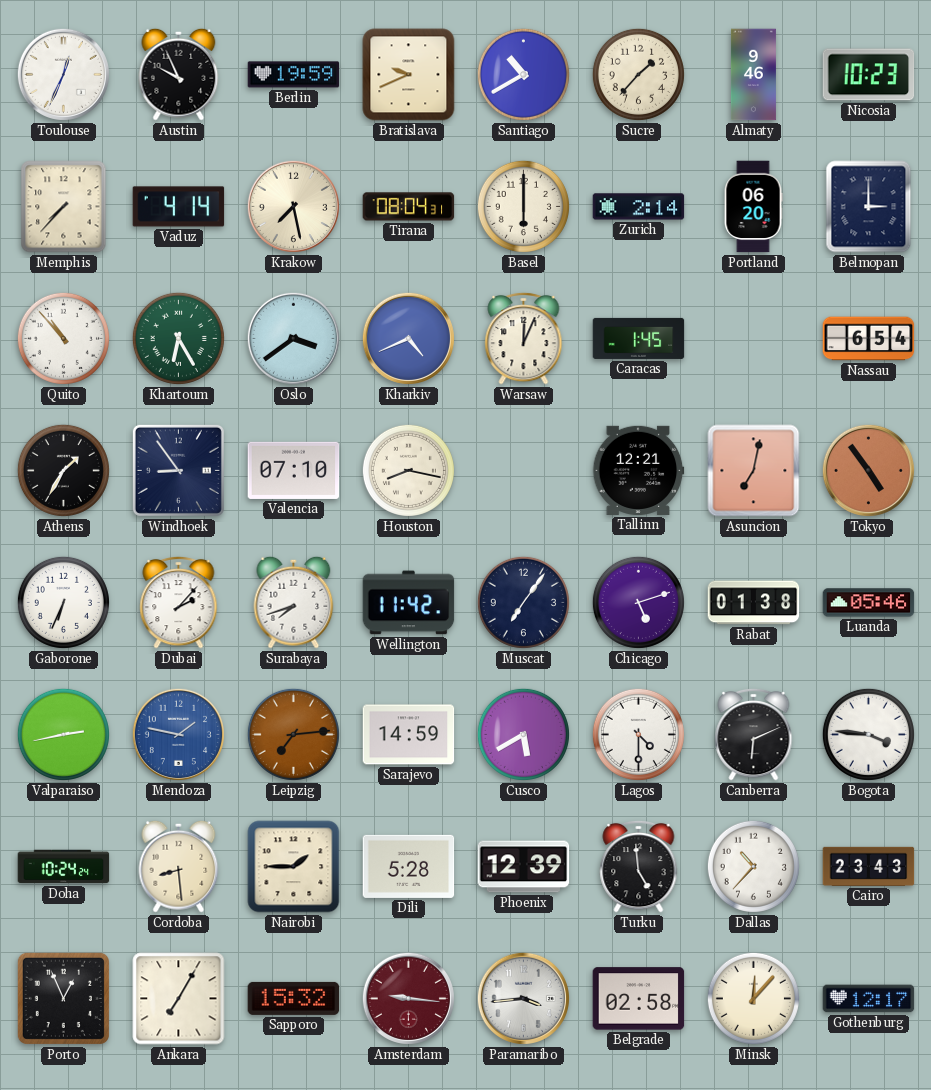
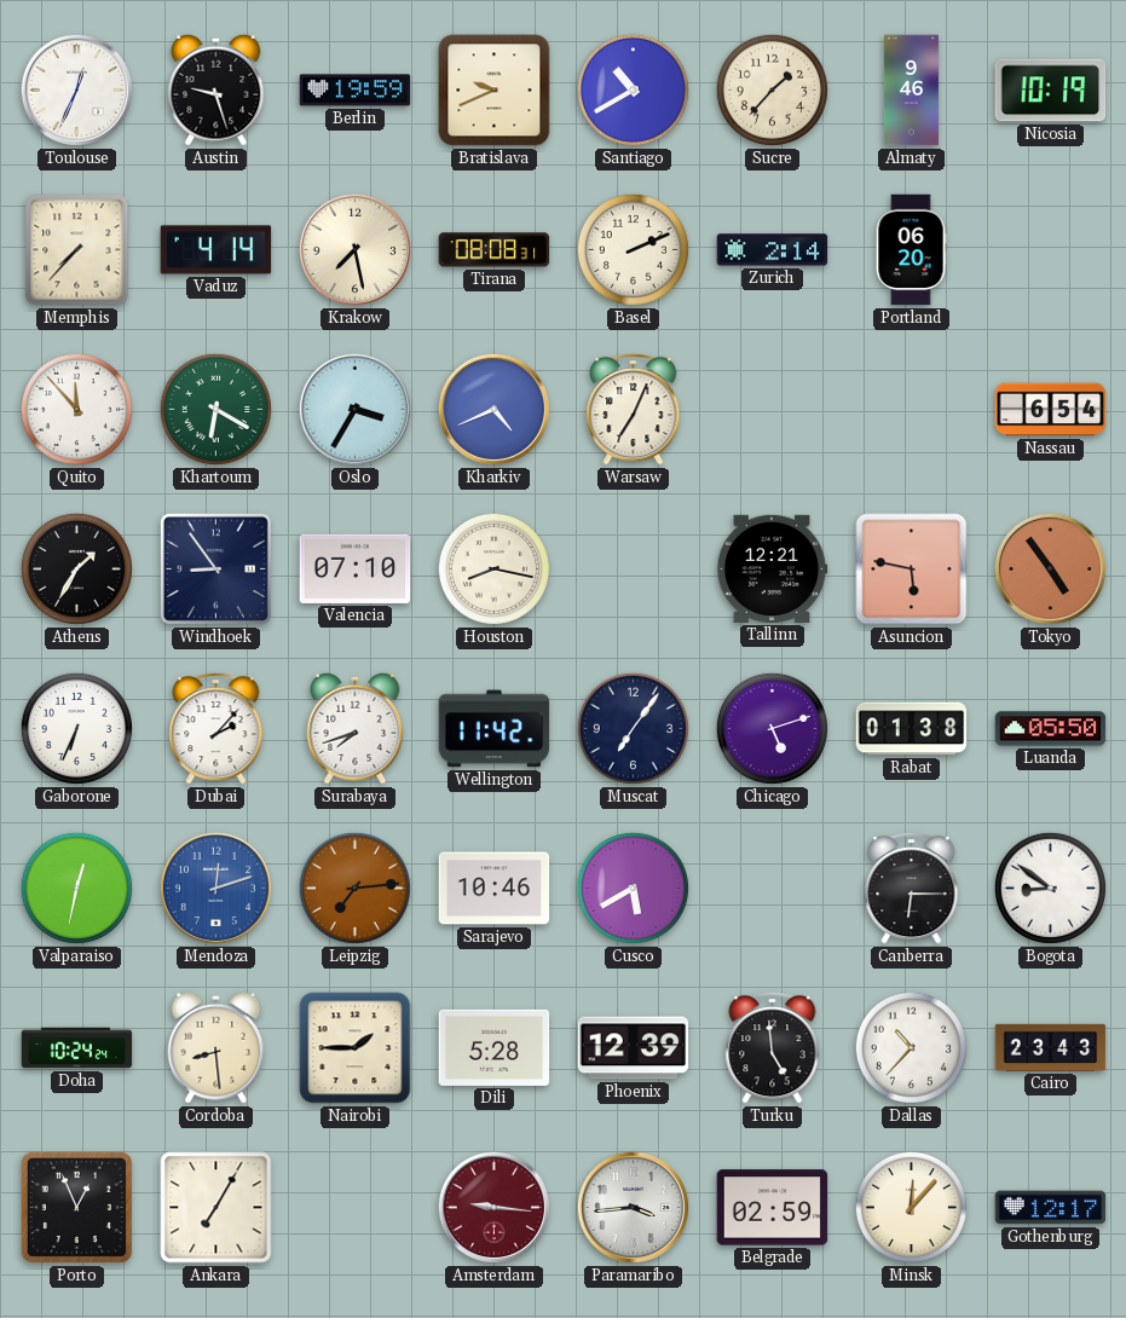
Austin: 9:56 -> 9:27 (216, 89)
Nicosia: 10:23 -> 10:19 (1051, 91)
Tirana: 08:04 -> 08:08 (495, 250)
Basel: 6:00 -> 2:11 (633, 249)
Belmopan: 3:00 -> none (869, 207)
Quito: 10:53 -> 11:53 (76, 409)
Khartoum: 6:25 -> 6:20 (215, 409)
Oslo: 3:39 -> 3:35 (354, 409)
Warsaw: 12:04 -> 7:04 (634, 409)
Caracas: 1:45 -> none (639, 338)
Asuncion: 7:02 -> 5:47 (912, 570)
Luanda: 05:46 -> 05:50 (1051, 729)
Valparaiso: 2:43 -> 12:32 (76, 888)
Mendoza: 1:47 -> 12:12 (215, 888)
Sarajevo: 14:59 -> 10:46 (495, 889)
Lagos: 4:30 -> none (638, 734)
Canberra: 6:11 -> 6:15 (912, 888)
Bogota: 3:46 -> 8:51 (1050, 888)
Sapporo: 15:32 -> none (294, 998)
Belgrade: 02:58 -> 02:59 (773, 1208)
